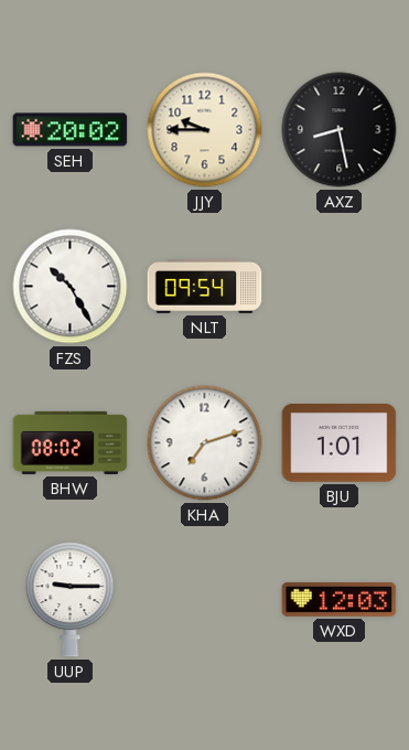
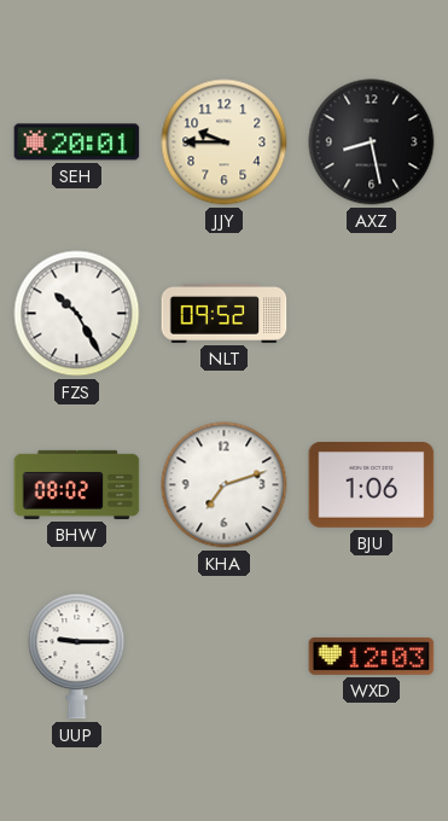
SEH: 20:02 -> 20:01 (77, 142)
NLT: 09:54 -> 09:52 (225, 314)
BJU: 1:01 -> 1:06 (372, 485)
